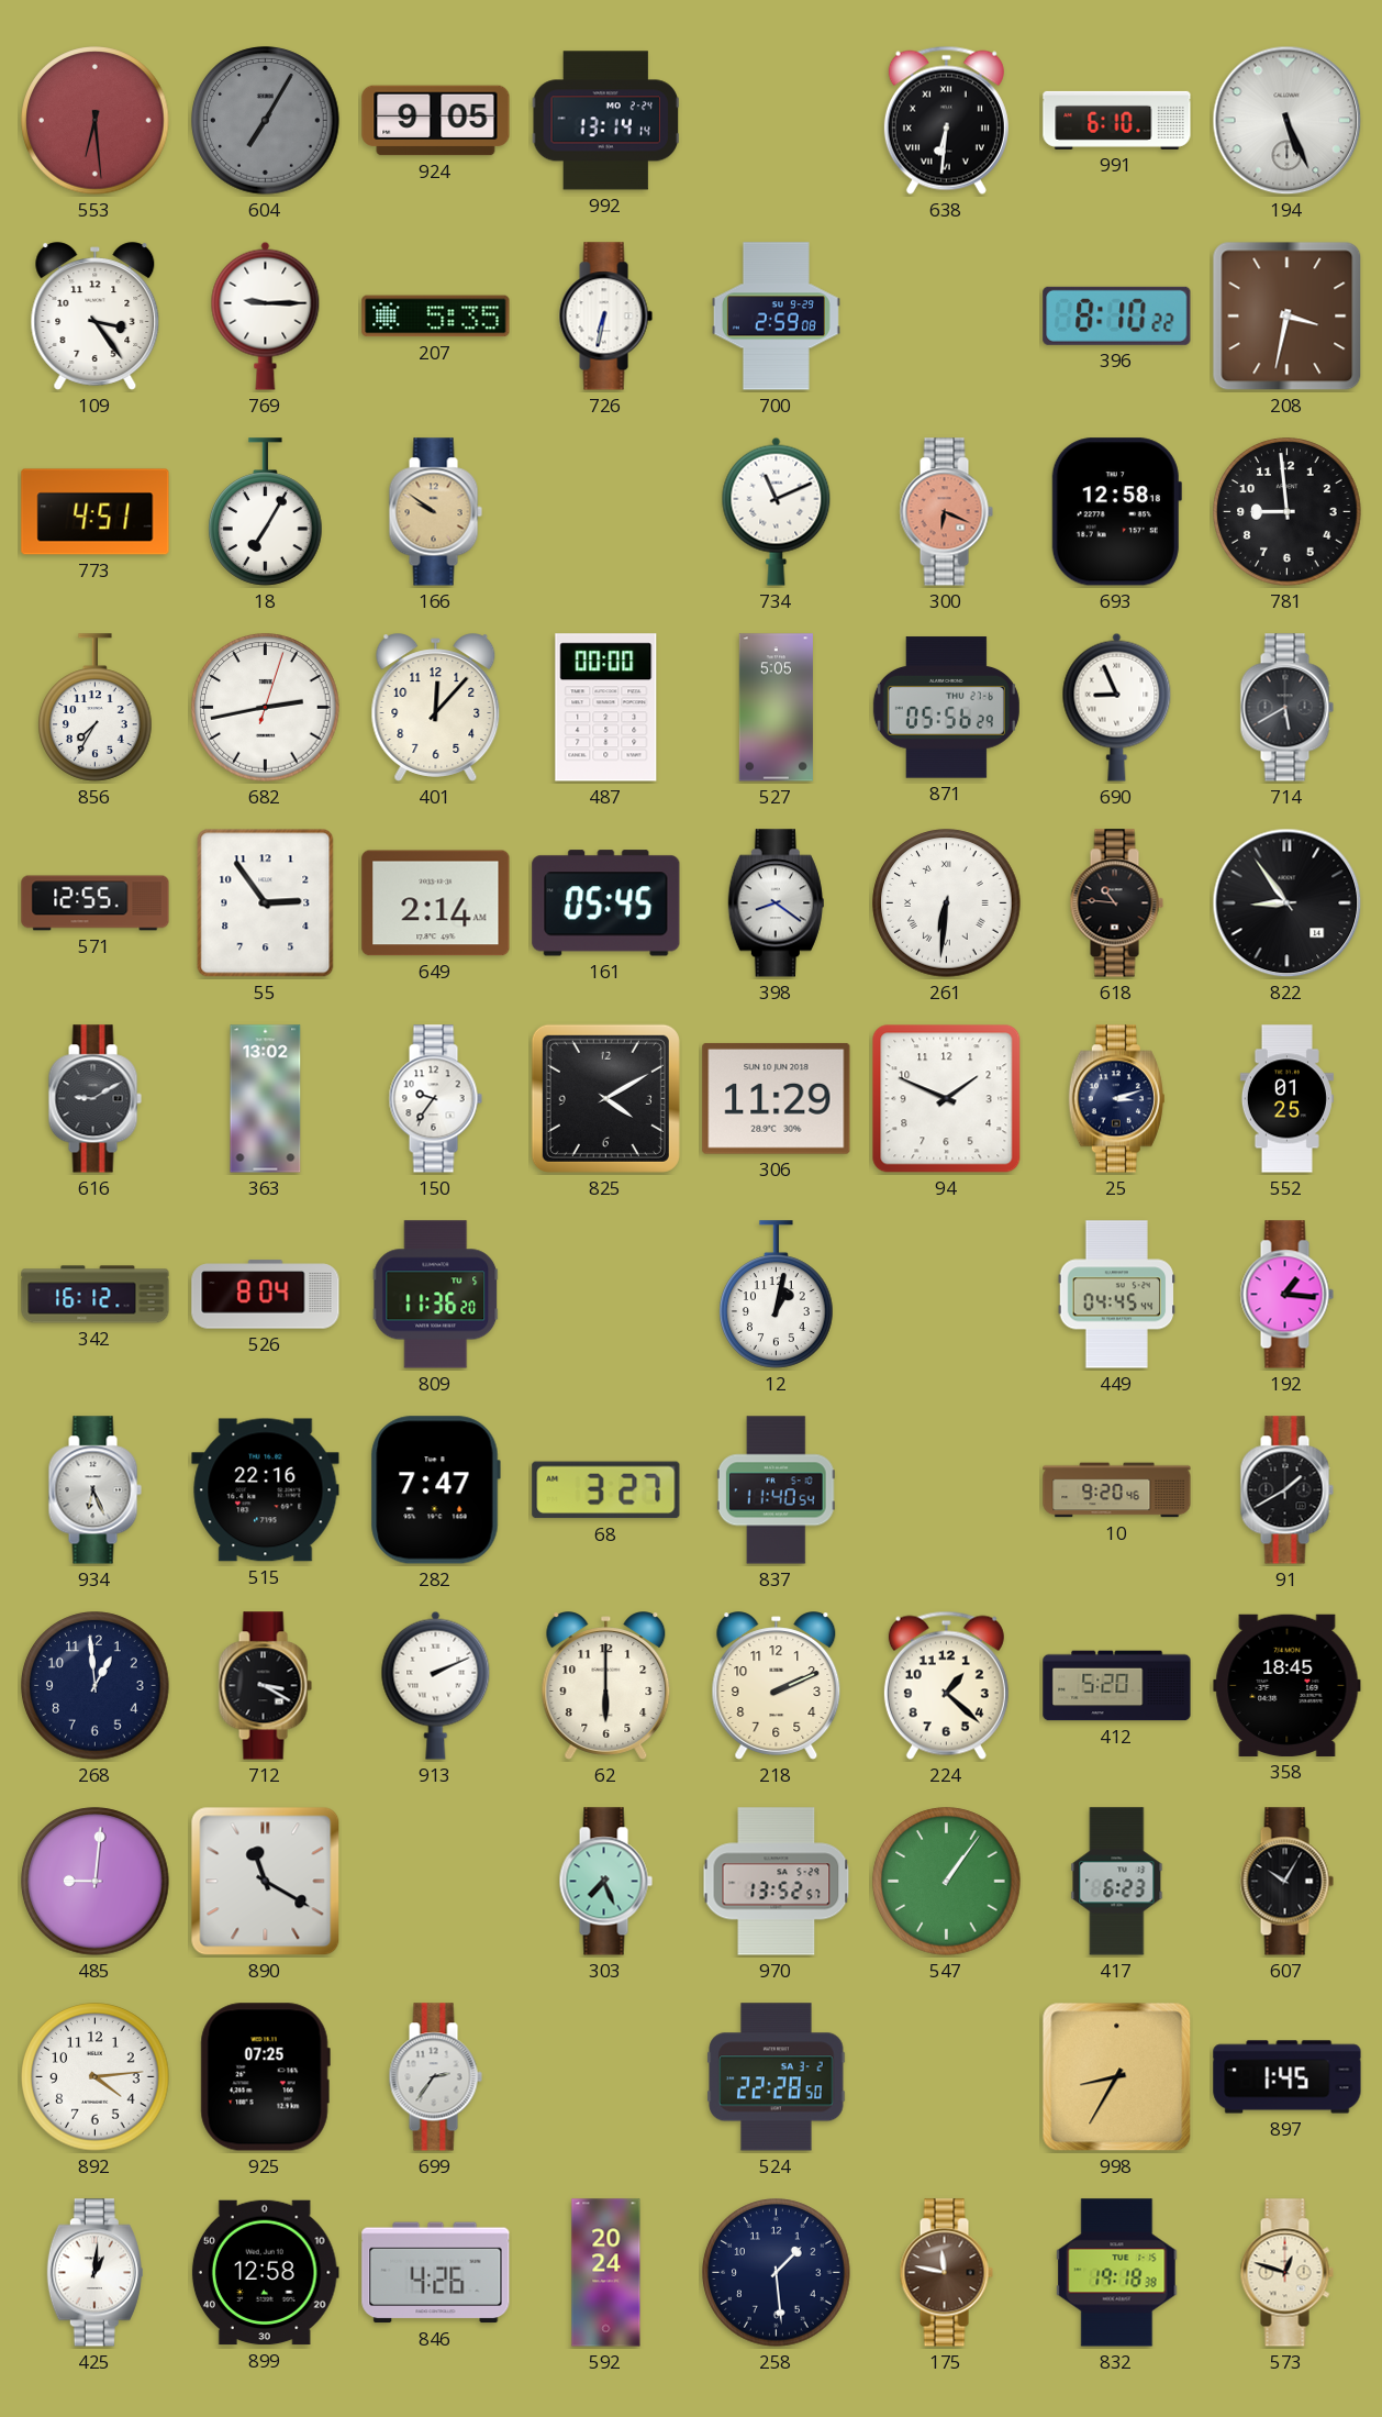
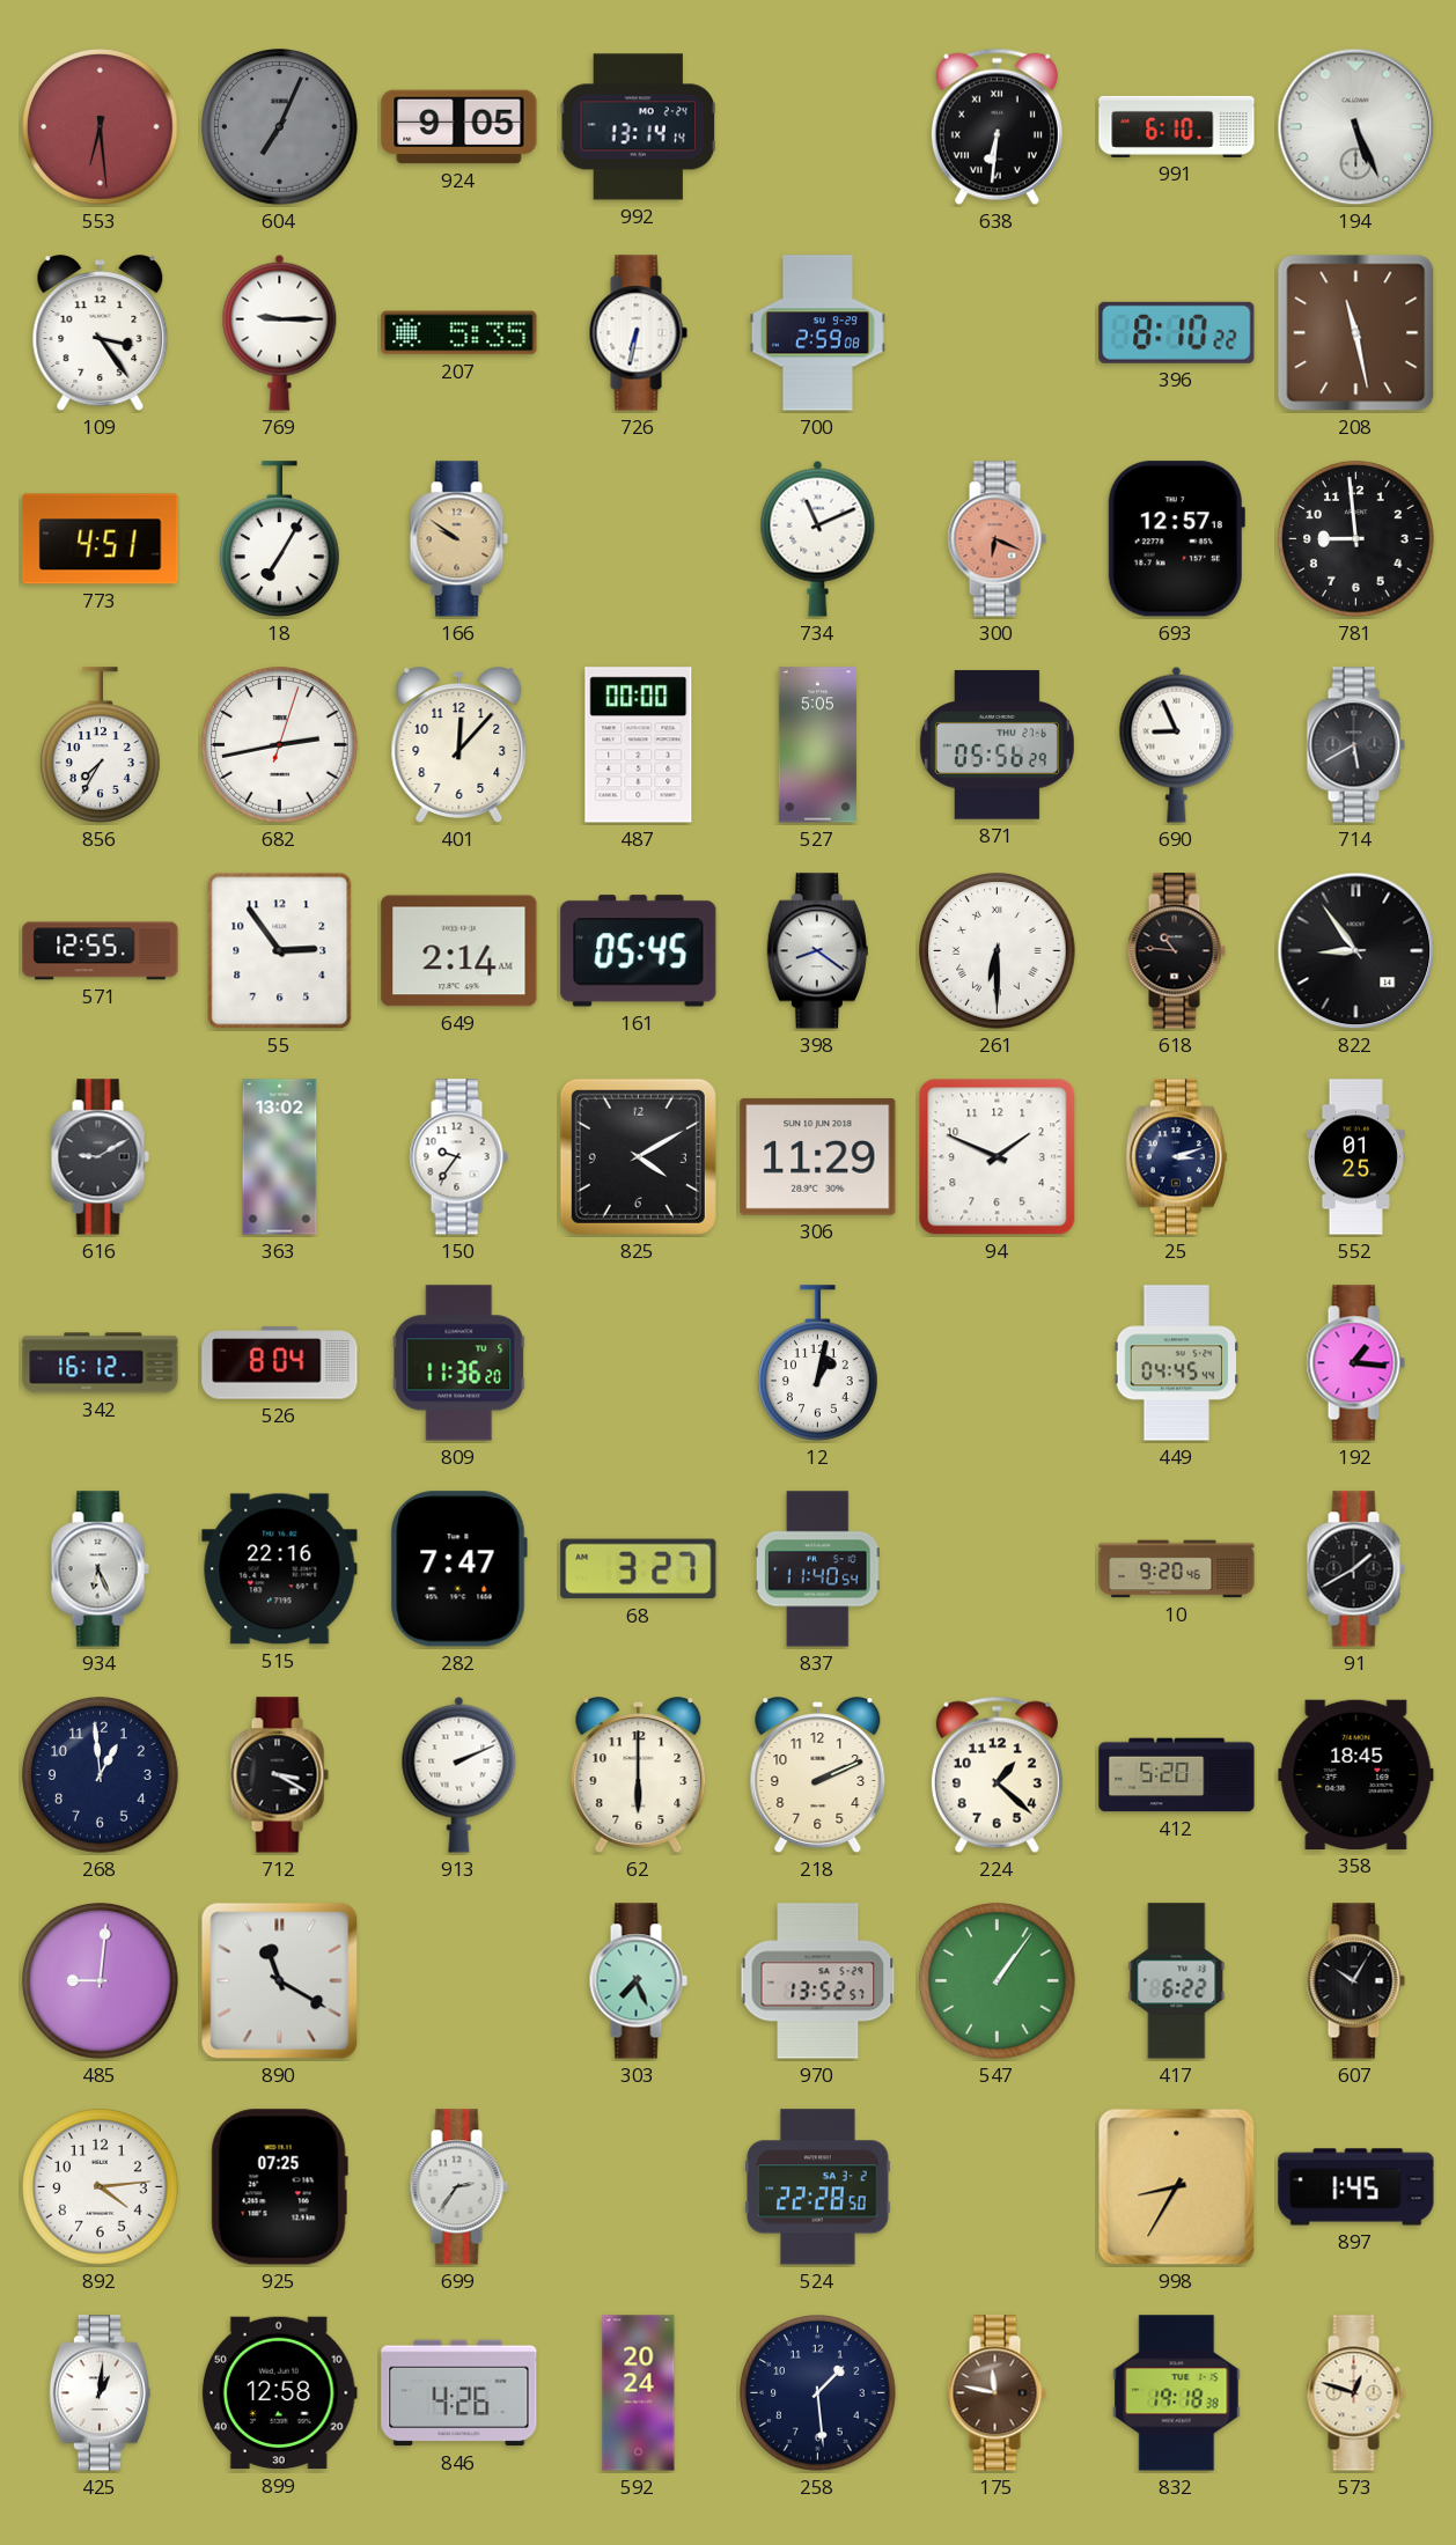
604: 7:05 -> 7:04 (280, 127)
208: 3:32 -> 11:28 (1356, 333)
693: 12:58 -> 12:57 (1176, 539)
261: 6:31 -> 6:30 (998, 951)
417: 6:23 -> 6:22 (1177, 1981)
